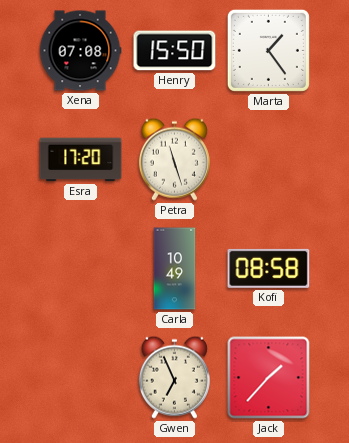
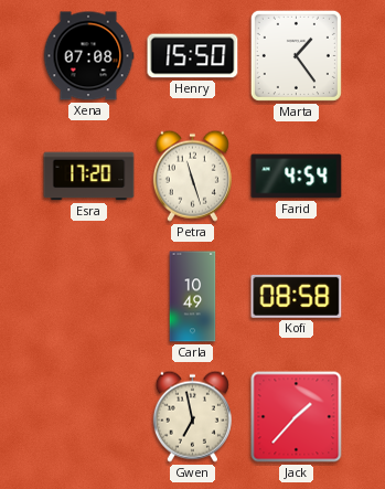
Farid: none -> 4:54 (297, 177)
Gwen: 6:56 -> 6:58 (192, 416)
